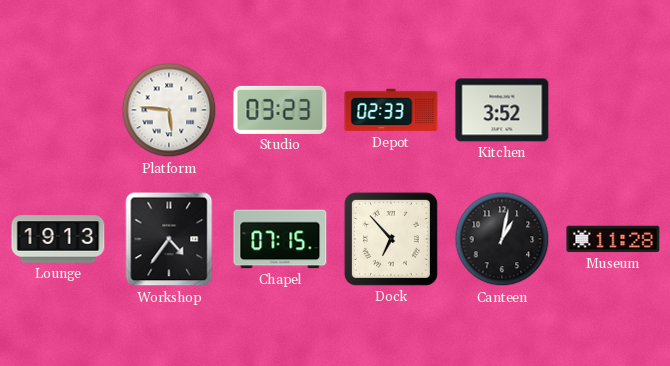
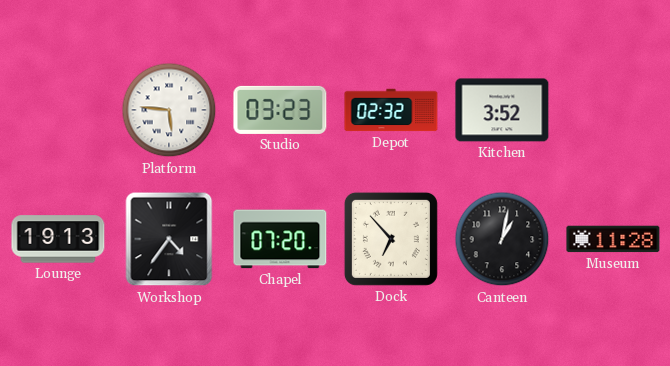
Depot: 02:33 -> 02:32 (391, 110)
Chapel: 07:15 -> 07:20 (280, 239)
